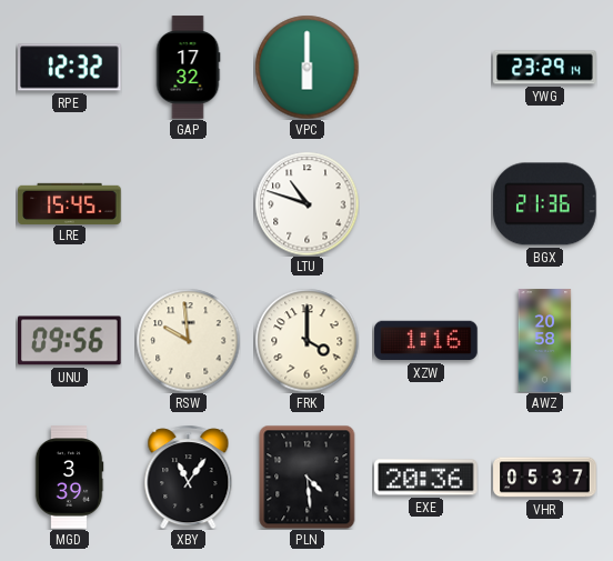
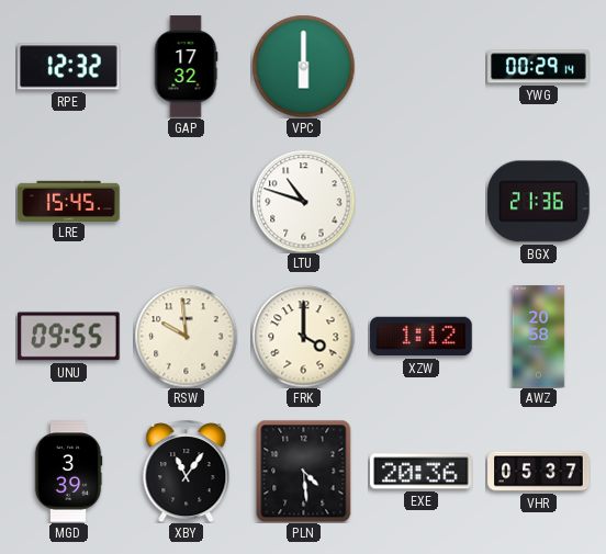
YWG: 23:29 -> 00:29 (539, 67)
UNU: 09:56 -> 09:55 (69, 337)
XZW: 1:16 -> 1:12 (422, 337)
